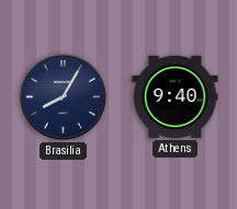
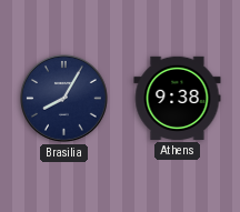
Athens: 9:40 -> 9:38 (178, 98)
